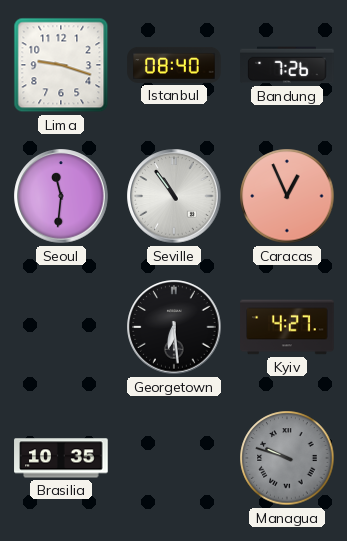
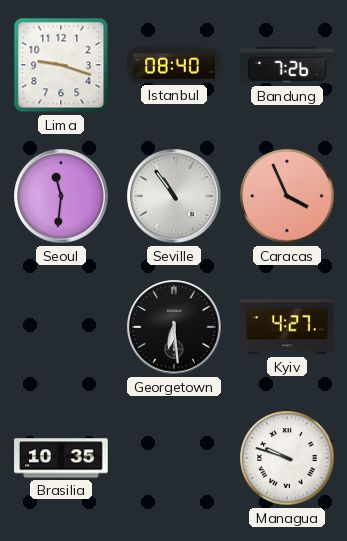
Caracas: 12:56 -> 3:56 (287, 196)
Managua dial: grey -> white (287, 458)
